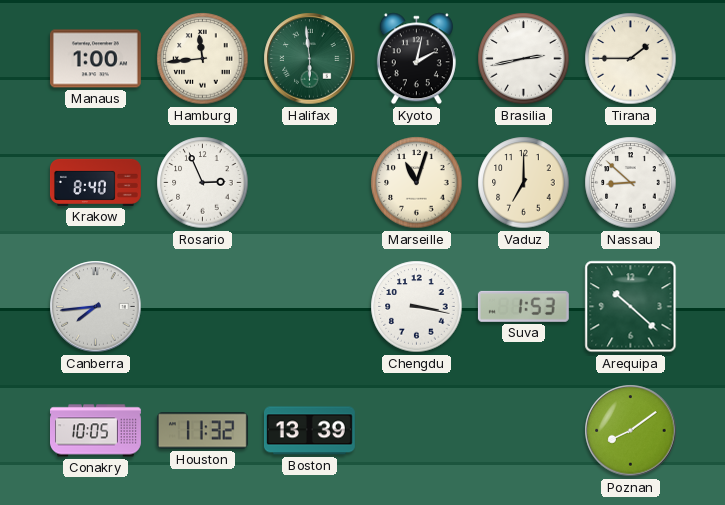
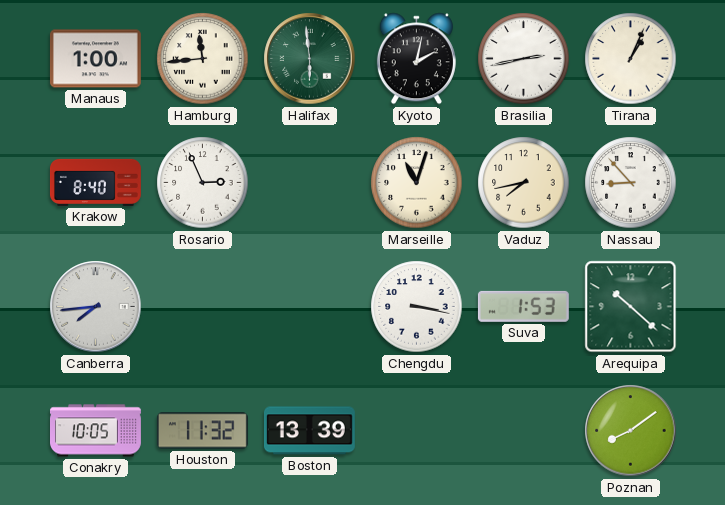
Tirana: 1:45 -> 1:04 (631, 59)
Vaduz: 7:00 -> 7:43 (524, 183)
Nassau: 8:52 -> 8:53 (631, 183)
